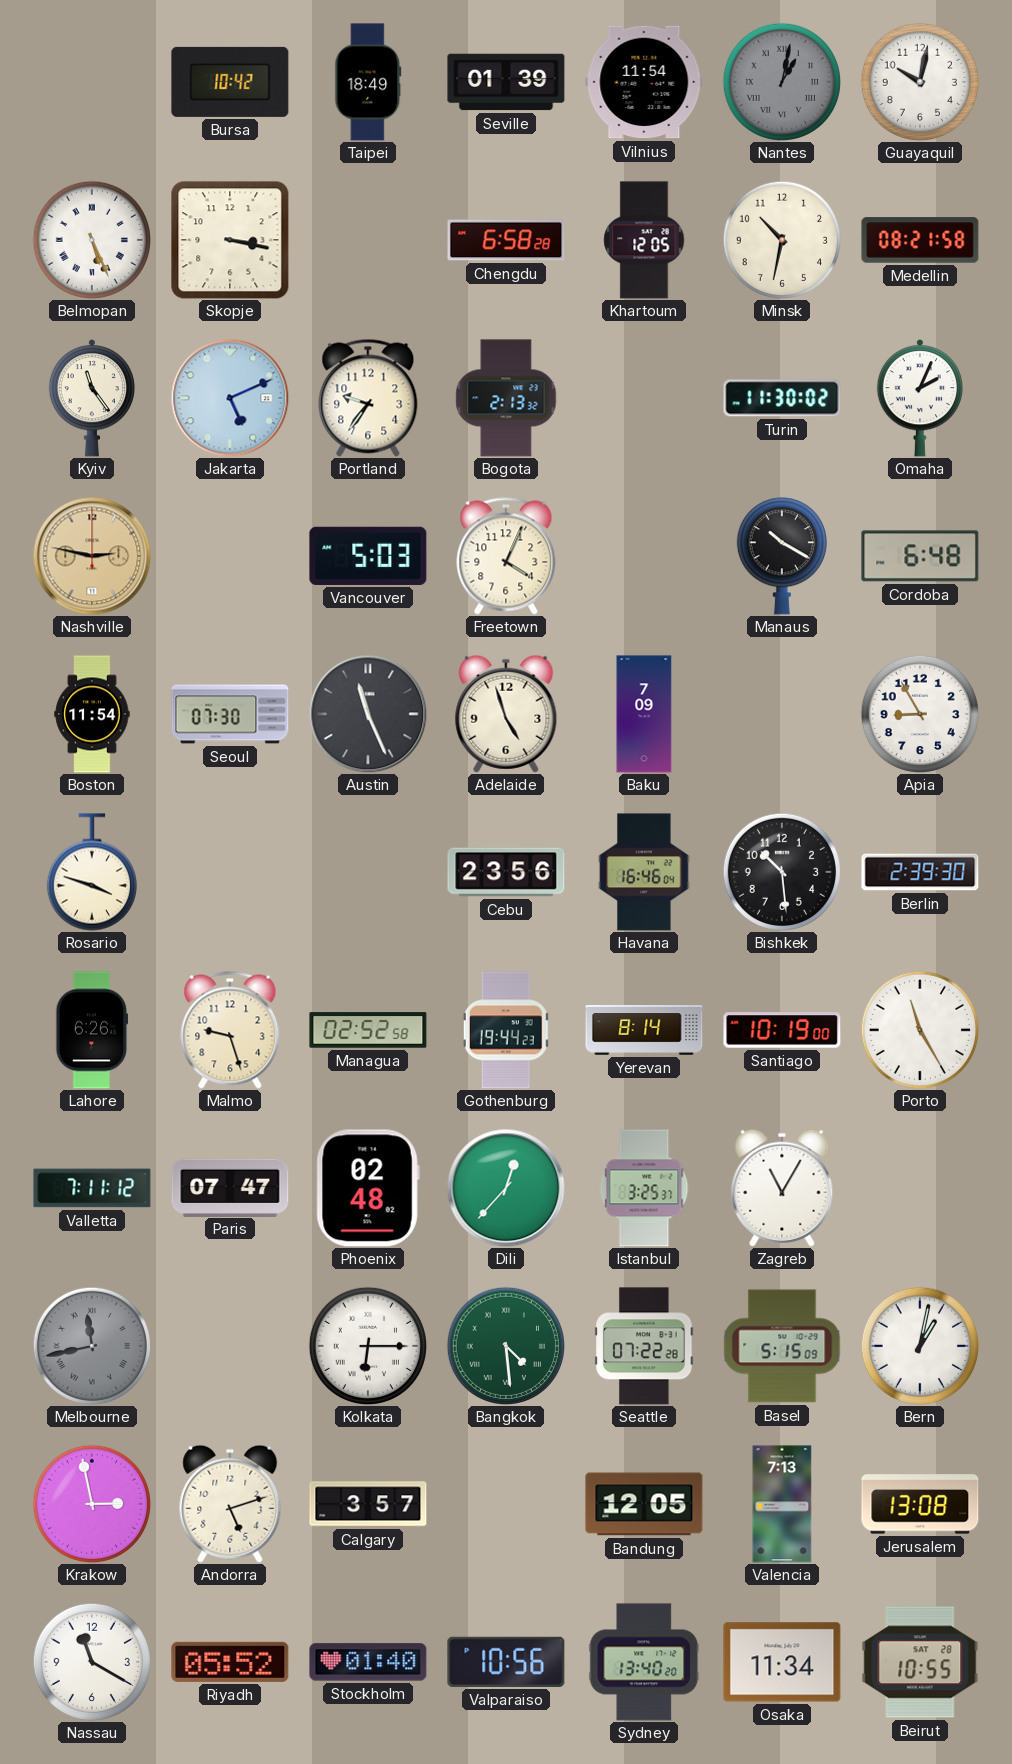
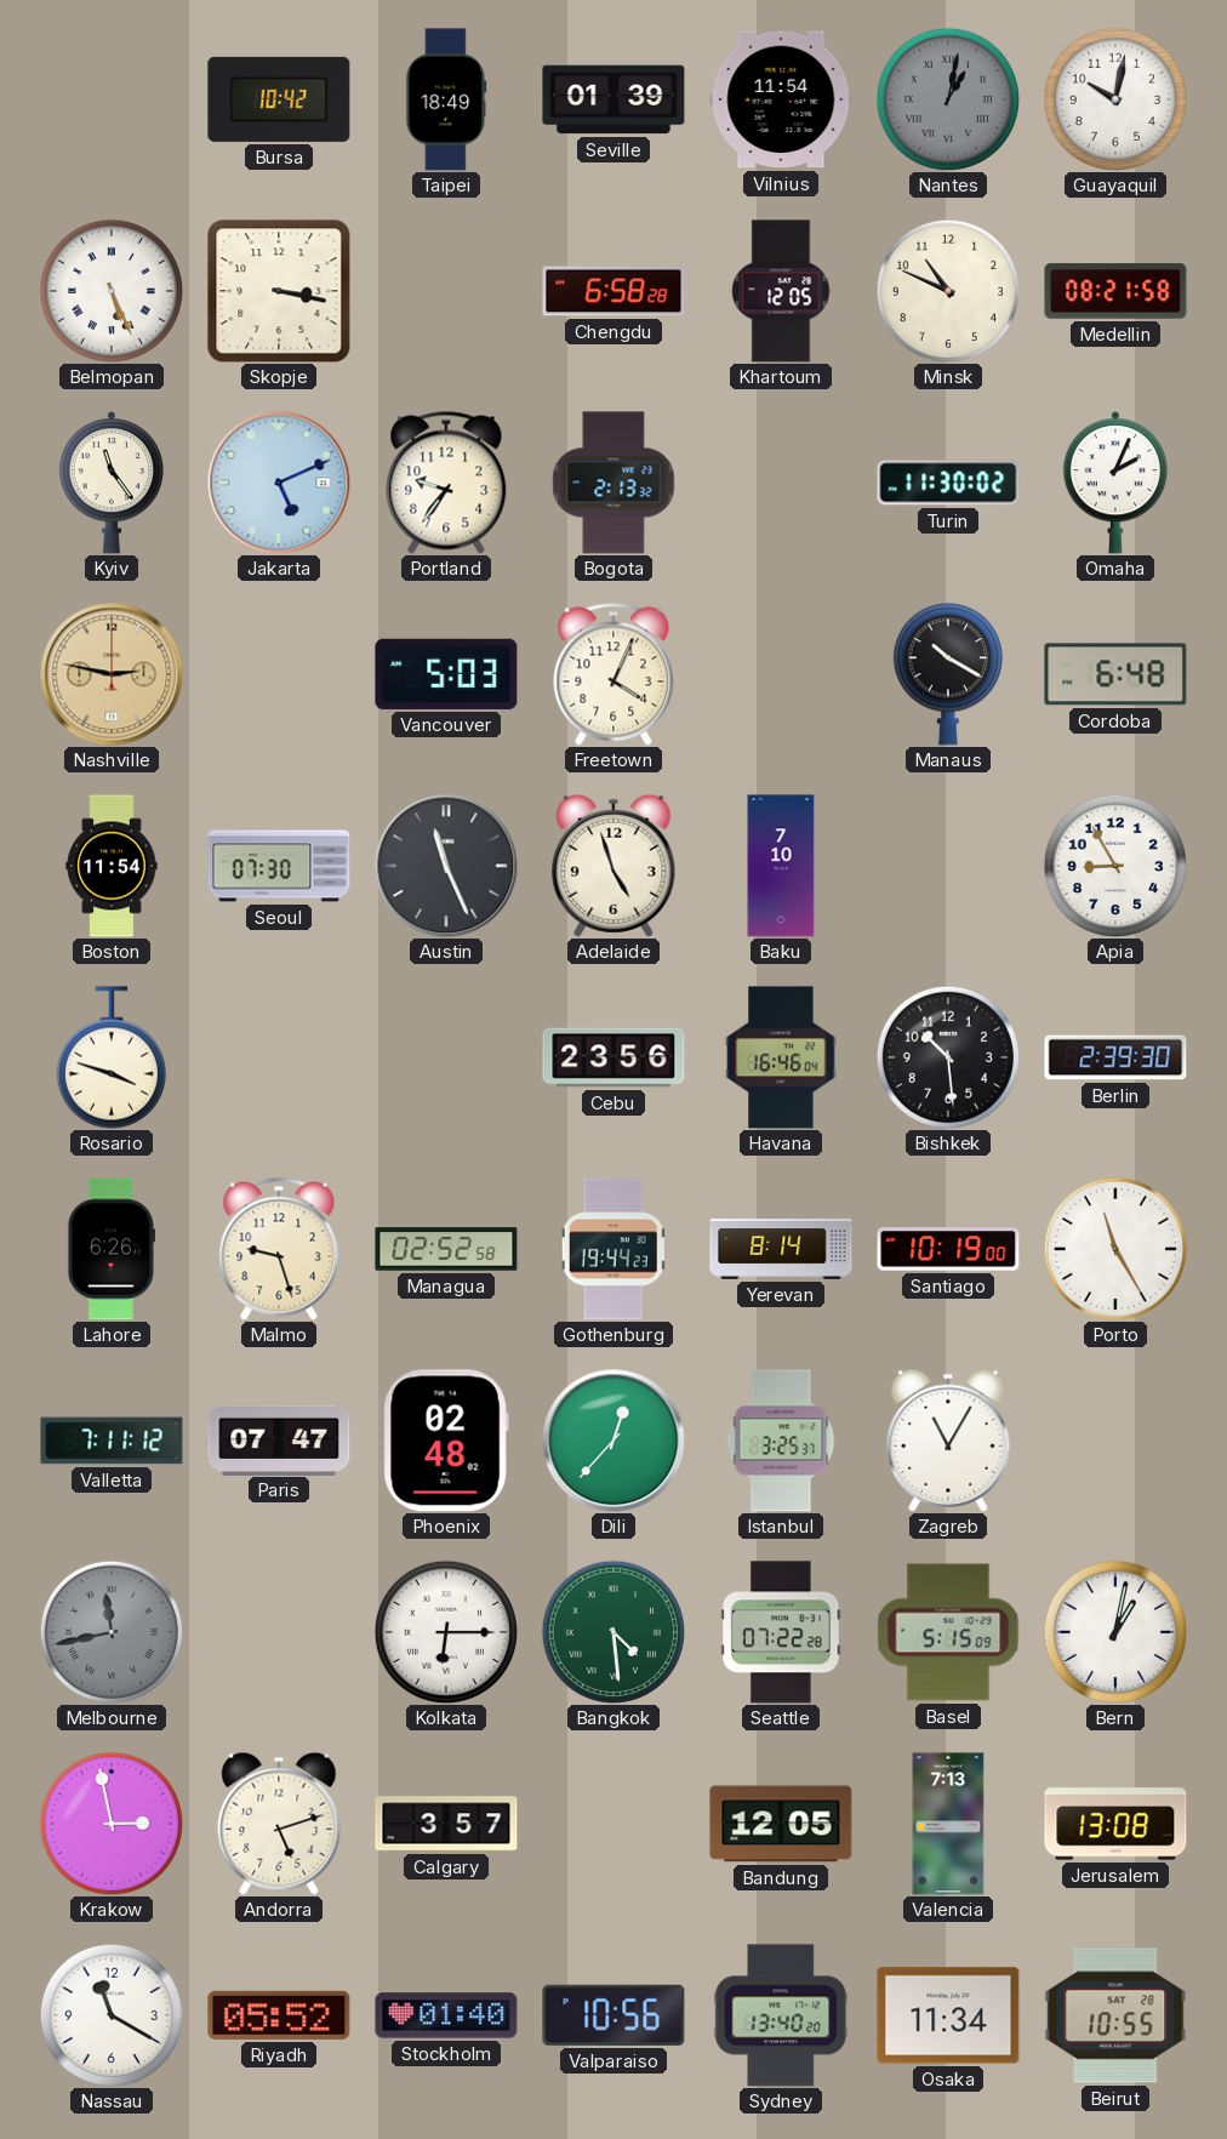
Minsk: 10:32 -> 10:49 (947, 290)
Baku: 7:09 -> 7:10 (781, 866)
